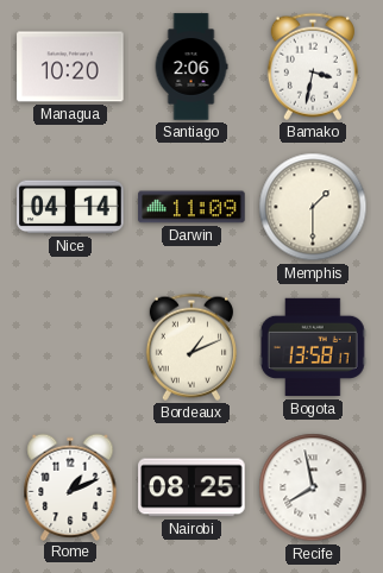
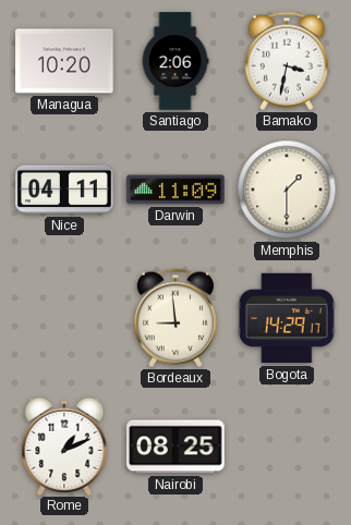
Nice: 04:14 -> 04:11 (64, 190)
Bordeaux: 1:11 -> 8:59 (175, 318)
Bogota: 13:58 -> 14:29 (287, 318)
Recife: 7:58 -> none (313, 487)
